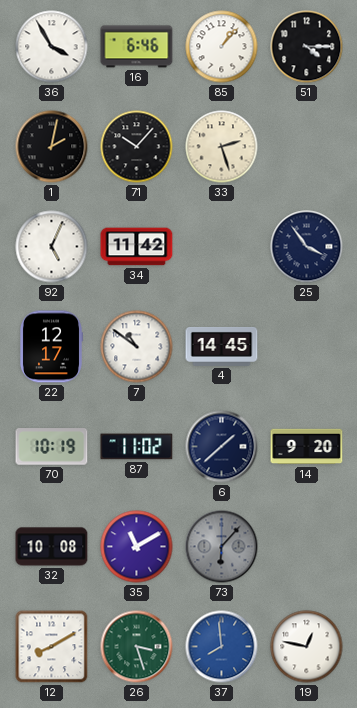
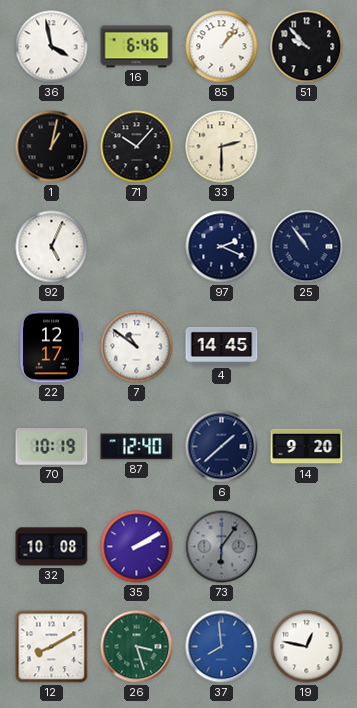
36: 3:55 -> 3:58 (52, 47)
51: 4:15 -> 9:53 (307, 47)
1: 2:02 -> 1:02 (52, 147)
33: 2:27 -> 2:30 (222, 147)
34: 11:42 -> none (137, 247)
97: none -> 2:19 (222, 247)
25: 3:54 -> 10:54 (307, 247)
87: 11:02 -> 12:40 (137, 447)
35: 11:10 -> 2:10 (137, 547)
73: 6:07 -> 6:06 (222, 547)
